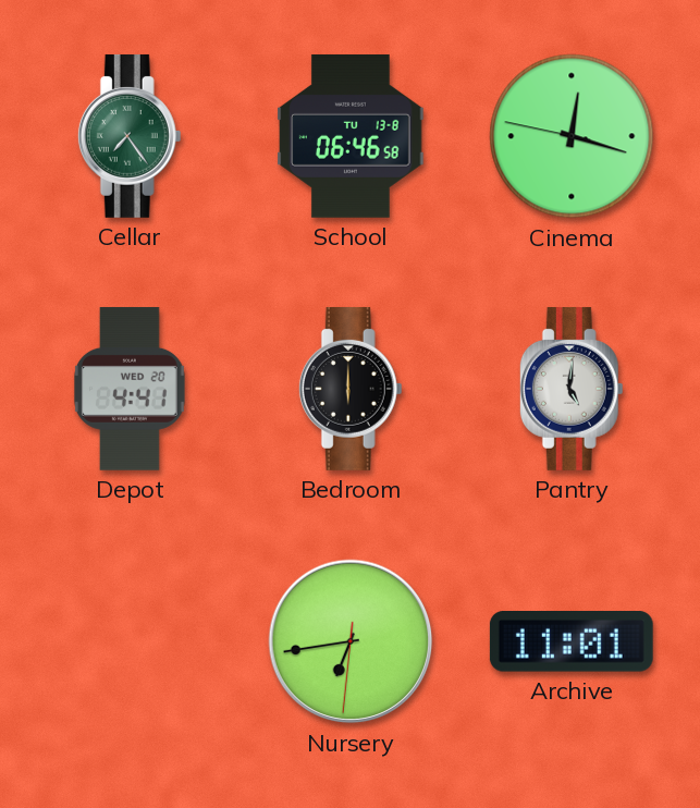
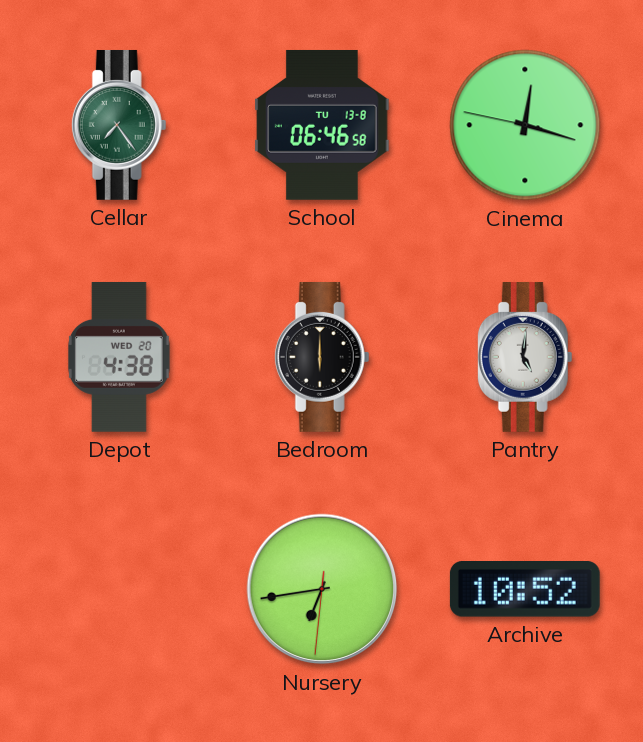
Depot: 4:41 -> 4:38 (119, 357)
Archive: 11:01 -> 10:52 (525, 590)
